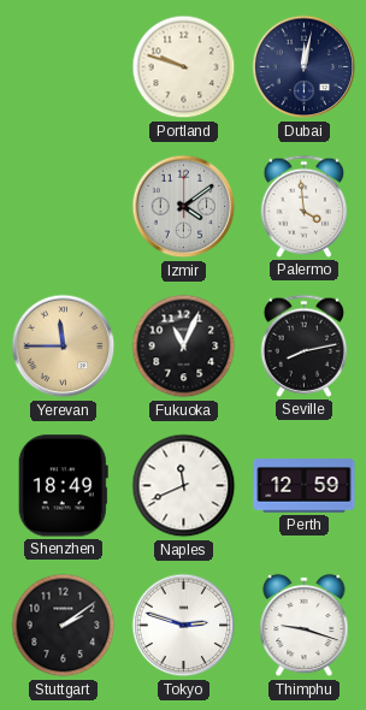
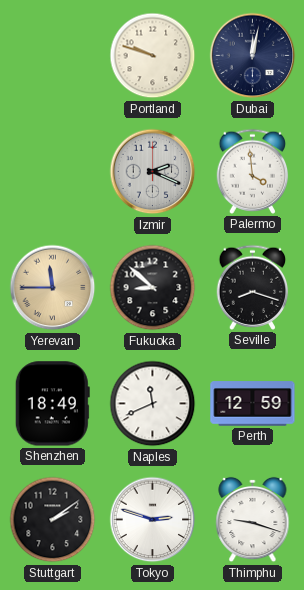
Izmir: 4:09 -> 2:19 (153, 172)
Fukuoka: 11:04 -> 8:52 (153, 288)
Seville: 8:13 -> 8:18 (253, 287)
